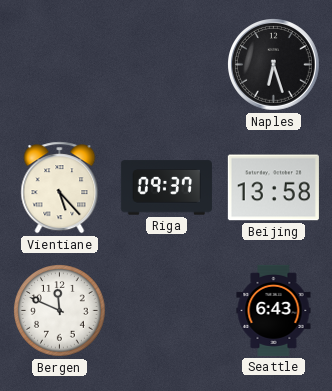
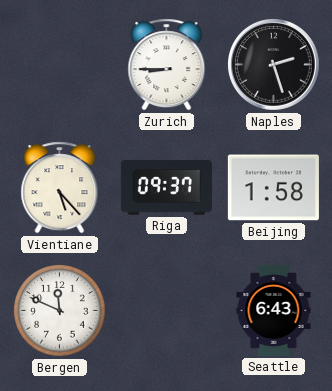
Zurich: none -> 8:45 (167, 65)
Naples: 6:27 -> 2:27 (274, 65)
Beijing: 13:58 -> 1:58 (273, 188)
